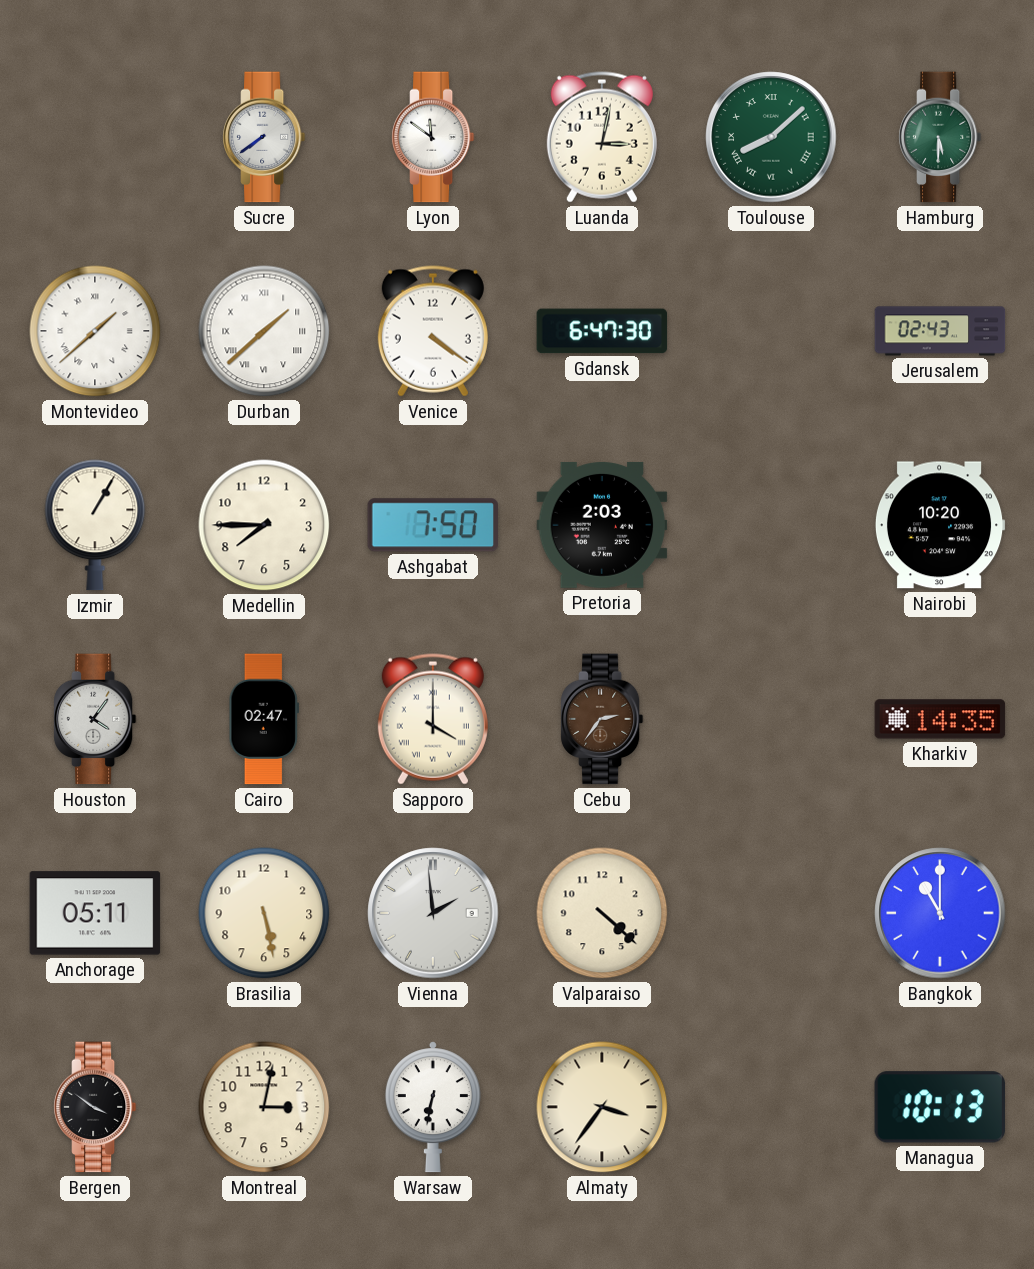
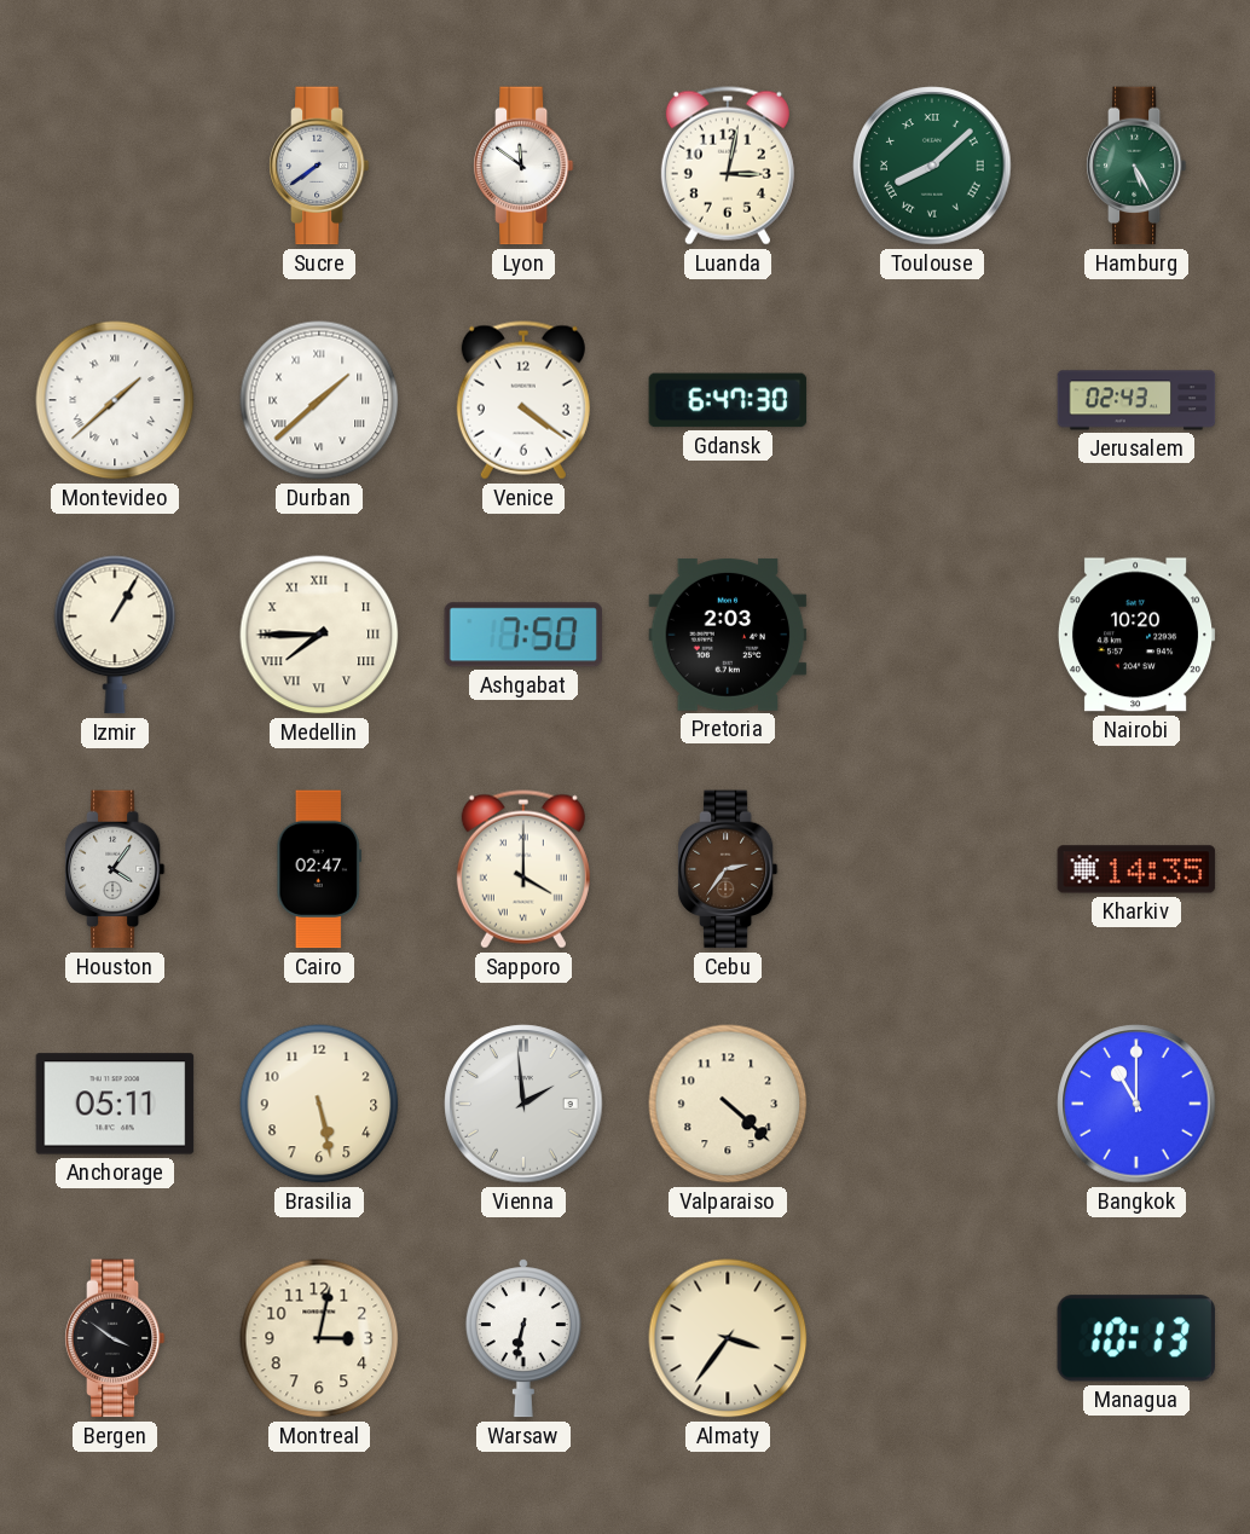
Hamburg: 5:30 -> 5:25 (1136, 166)
Medellin numerals: Arabic -> Roman (319, 635)
